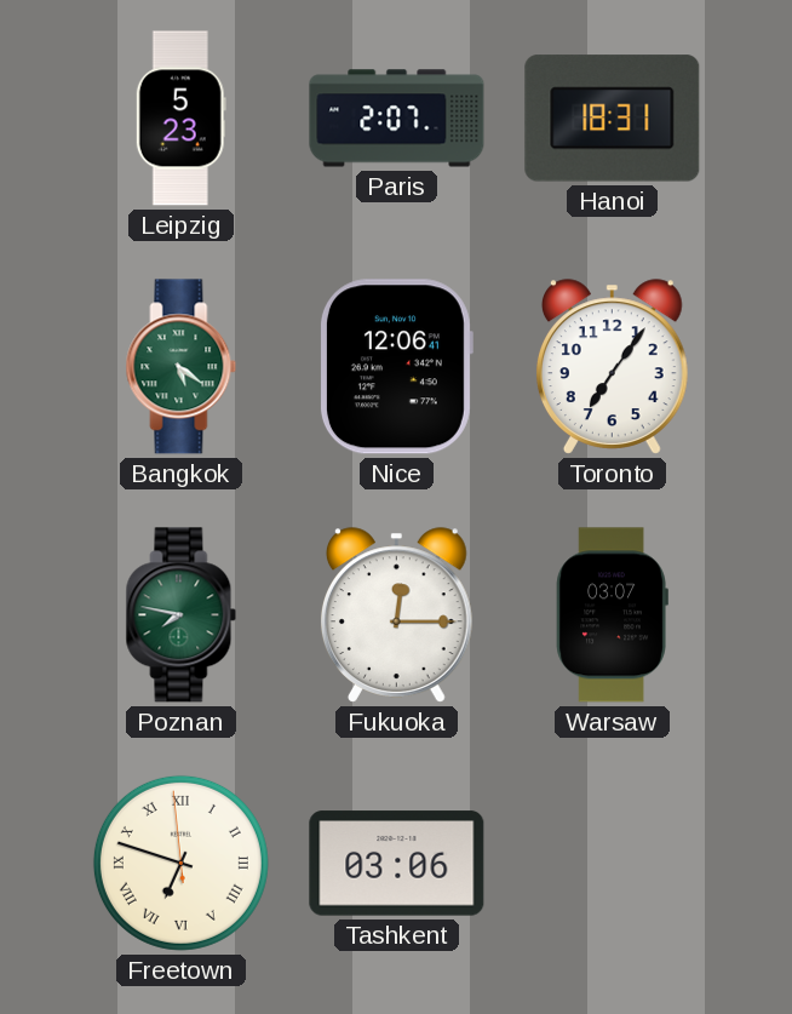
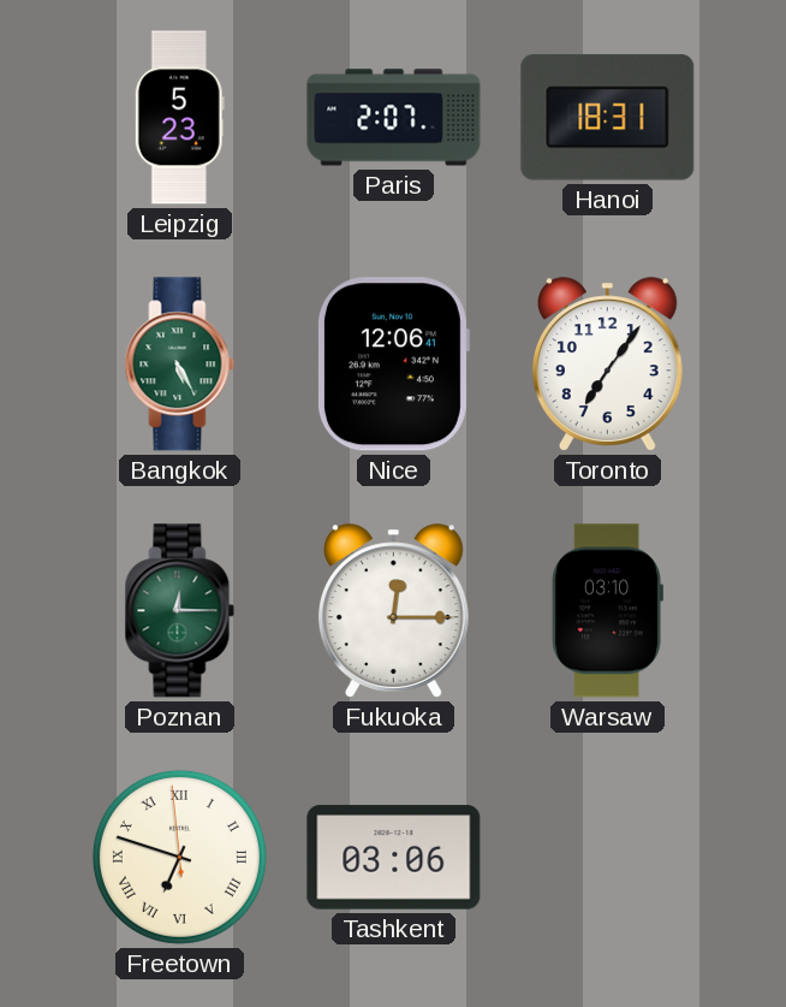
Bangkok: 5:21 -> 5:25 (180, 365)
Poznan: 7:47 -> 12:15 (180, 611)
Warsaw: 03:07 -> 03:10 (607, 611)
